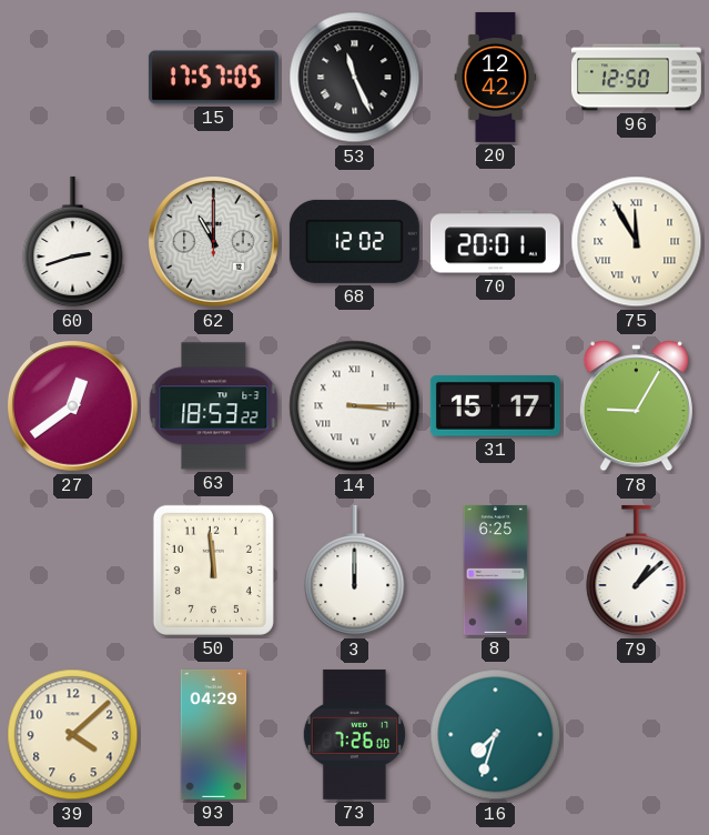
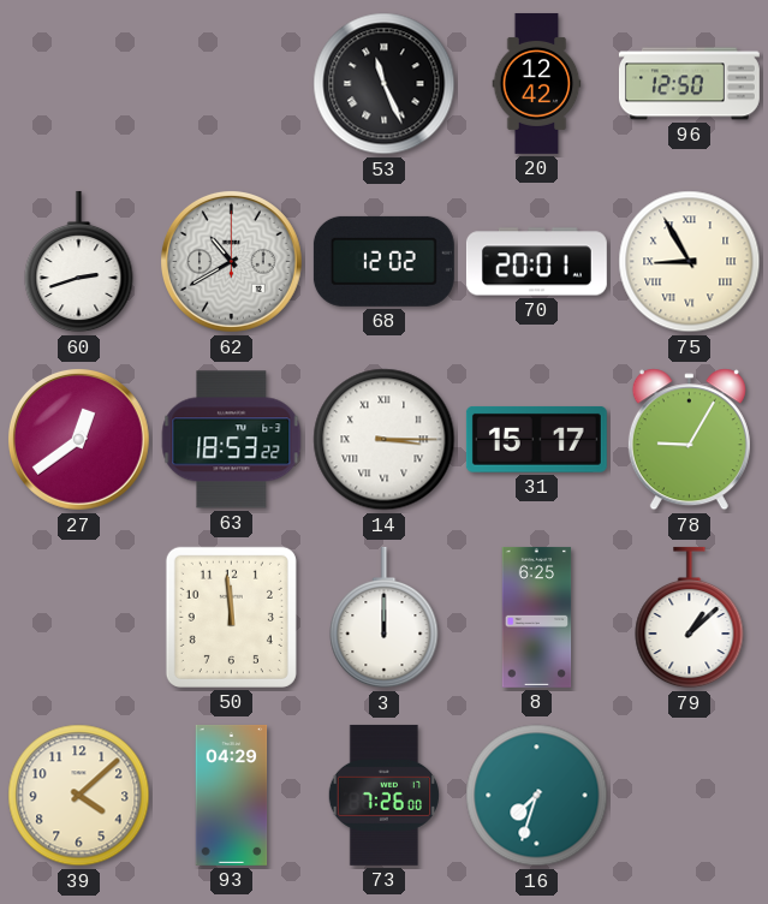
15: 17:57 -> none (213, 78)
62: 11:00 -> 10:40 (231, 261)
75: 11:55 -> 8:55 (690, 262)
